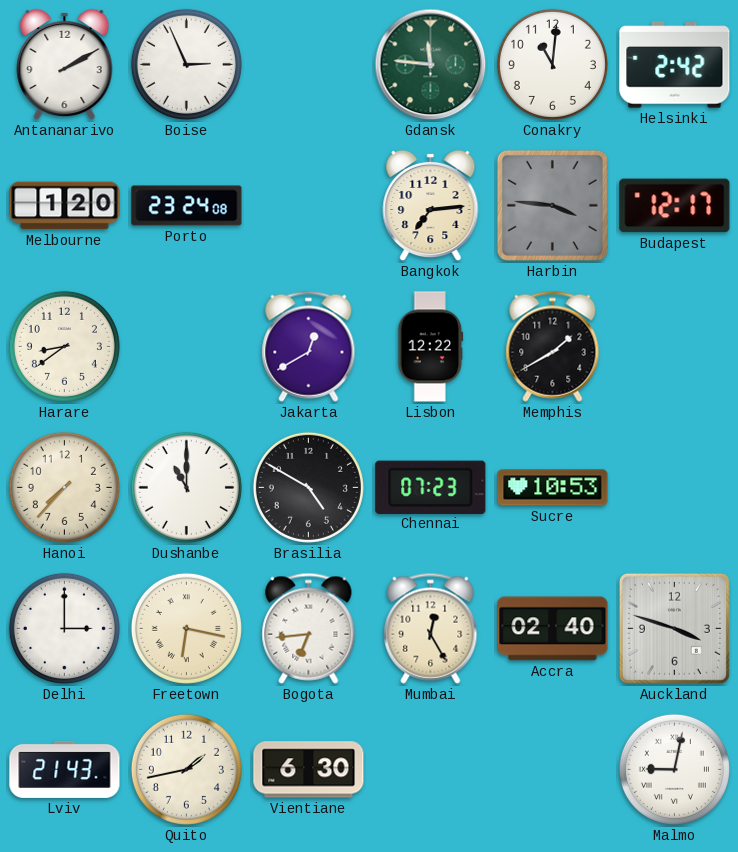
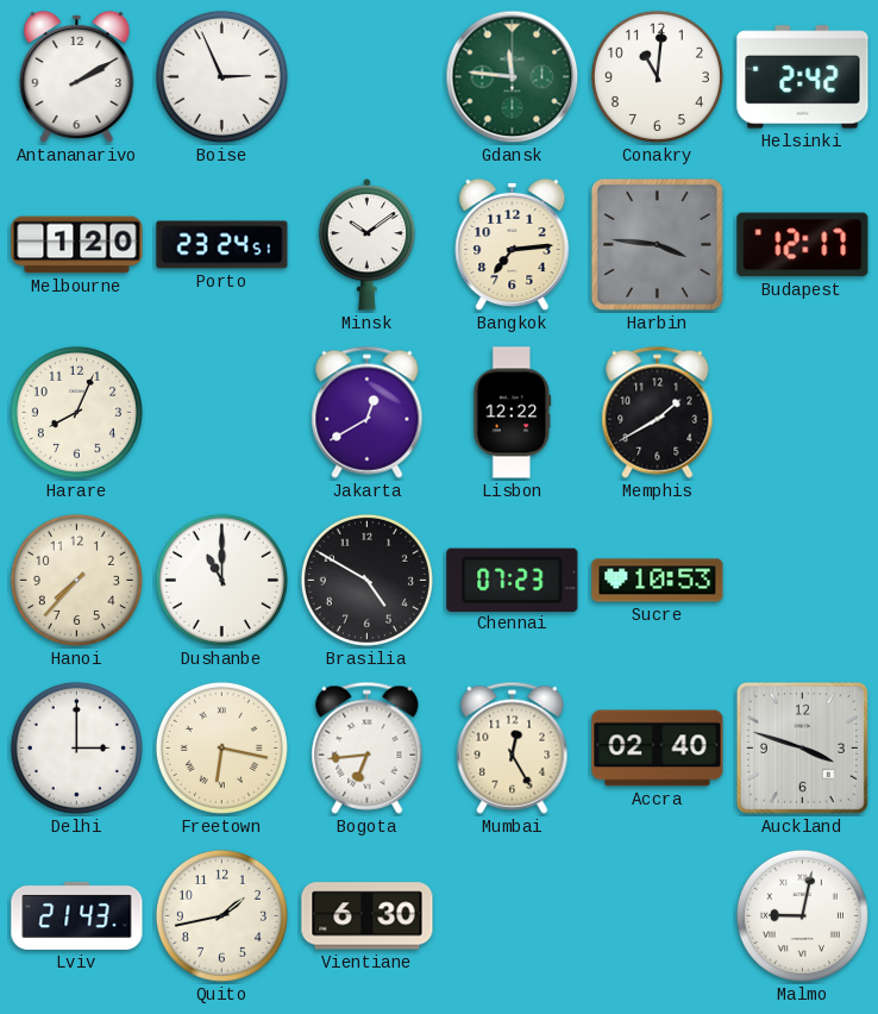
Porto: 23:24:08 -> 23:24:51 (222, 245)
Minsk: none -> 10:09 (368, 245)
Harare: 8:39 -> 8:04 (76, 412)
